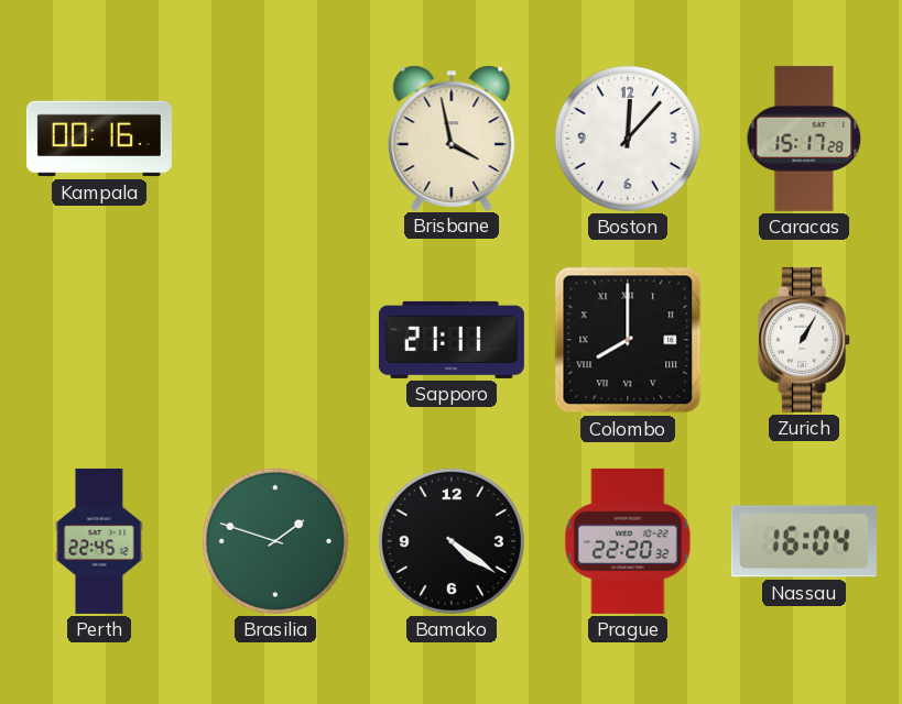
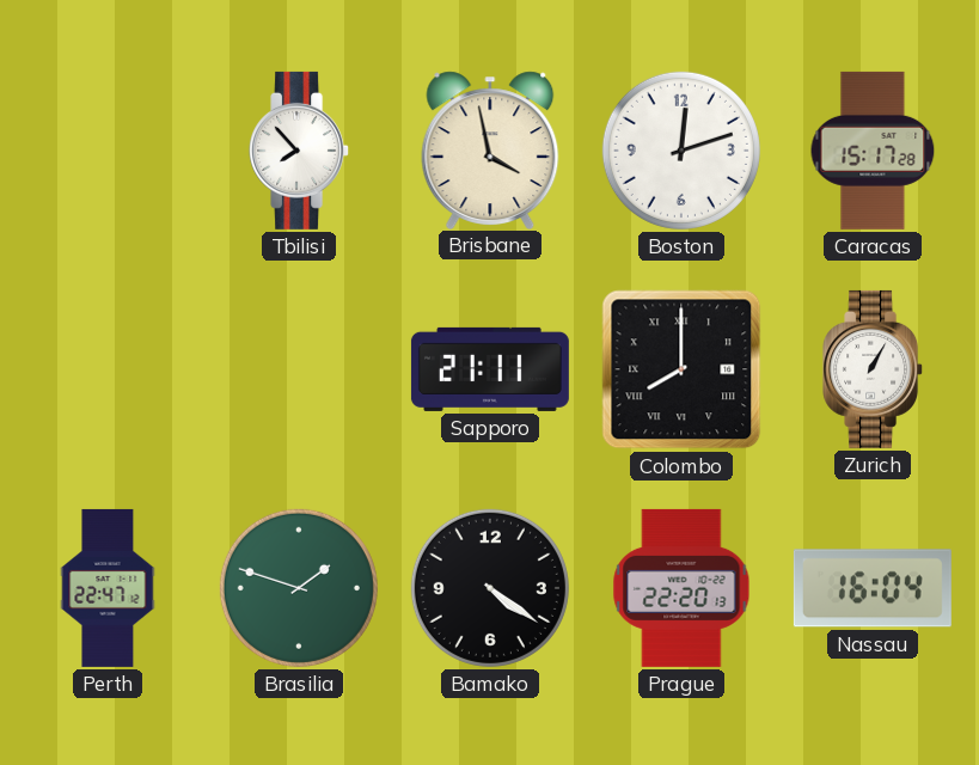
Kampala: 00:16 -> none (99, 139)
Tbilisi: none -> 7:53 (300, 151)
Boston: 12:07 -> 12:12 (681, 151)
Perth: 22:45 -> 22:47 (108, 588)
Prague: 22:20:32 -> 22:20:13 (681, 588)
